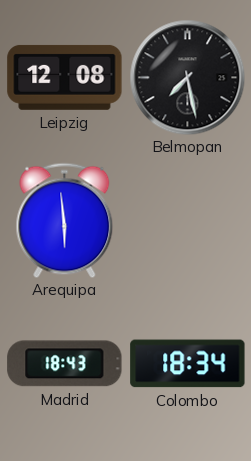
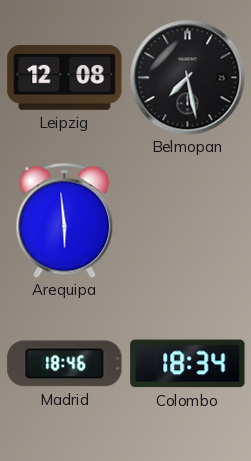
Madrid: 18:43 -> 18:46 (65, 364)
